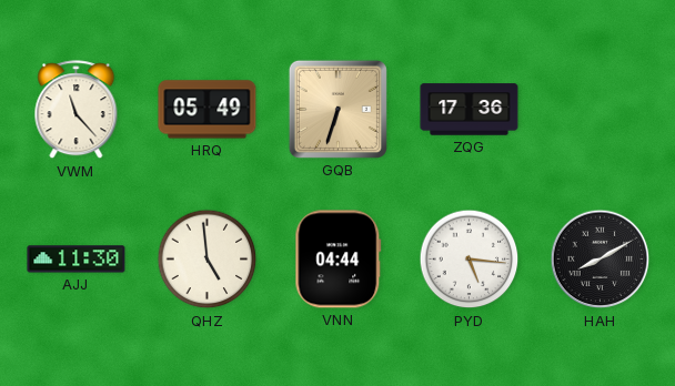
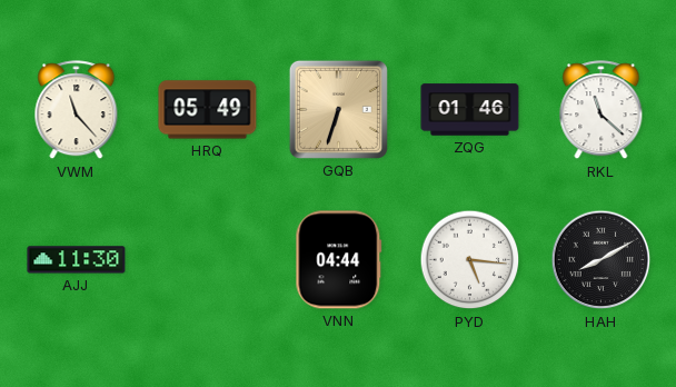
ZQG: 17:36 -> 01:46 (470, 110)
RKL: none -> 11:22 (602, 110)
QHZ: 4:59 -> none (208, 260)
